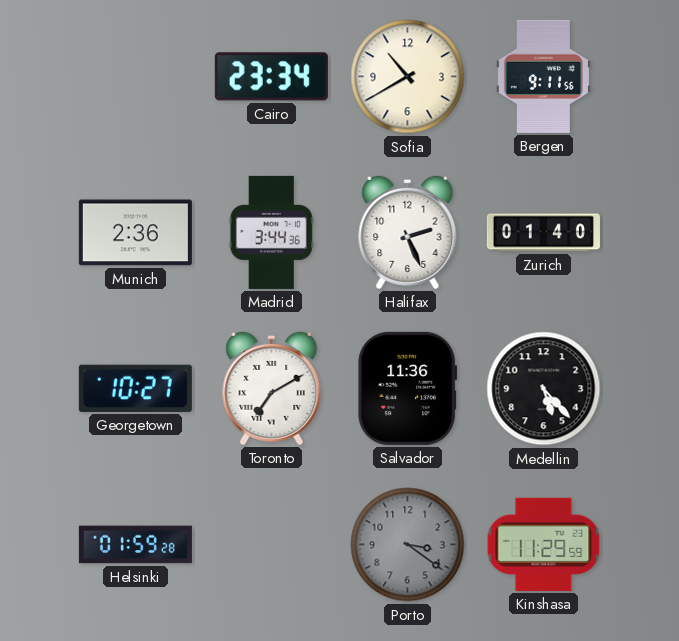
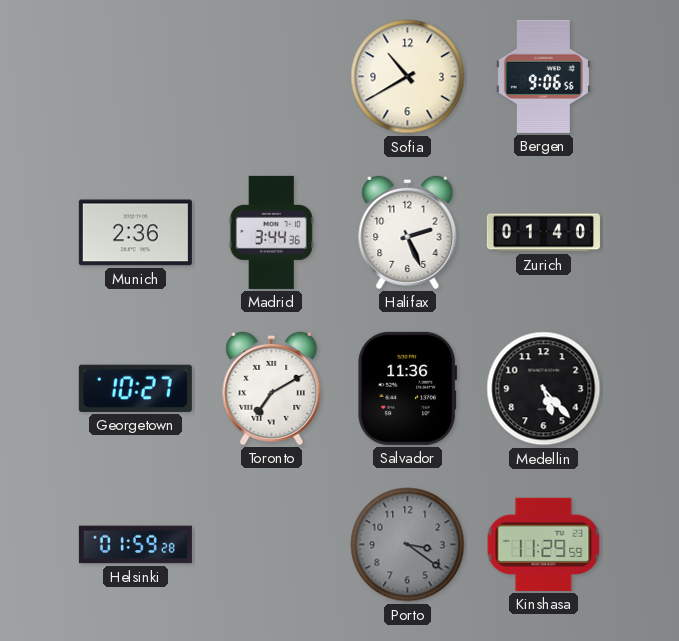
Cairo: 23:34 -> none (271, 77)
Bergen: 9:11 -> 9:06 (543, 76)
